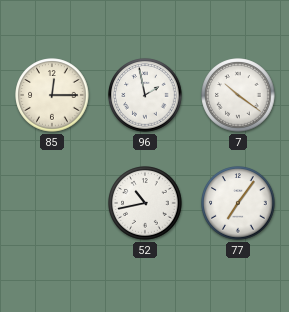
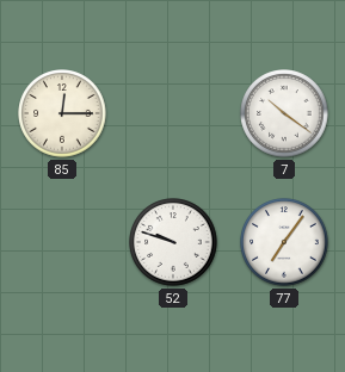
96: 1:58 -> none (145, 95)
52: 10:43 -> 9:48 (173, 242)
